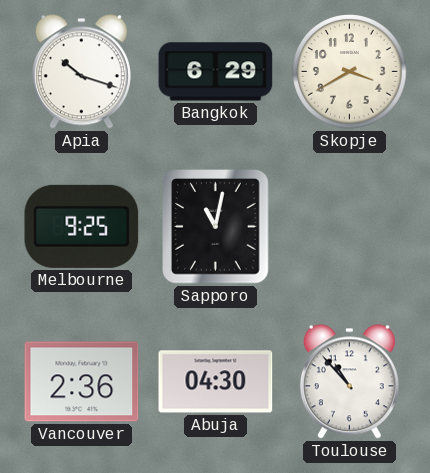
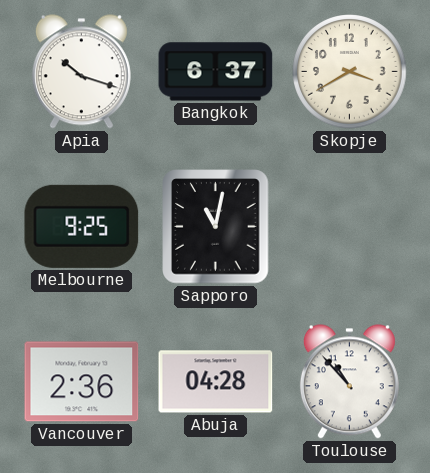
Bangkok: 6:29 -> 6:37 (216, 72)
Abuja: 04:30 -> 04:28 (216, 382)
